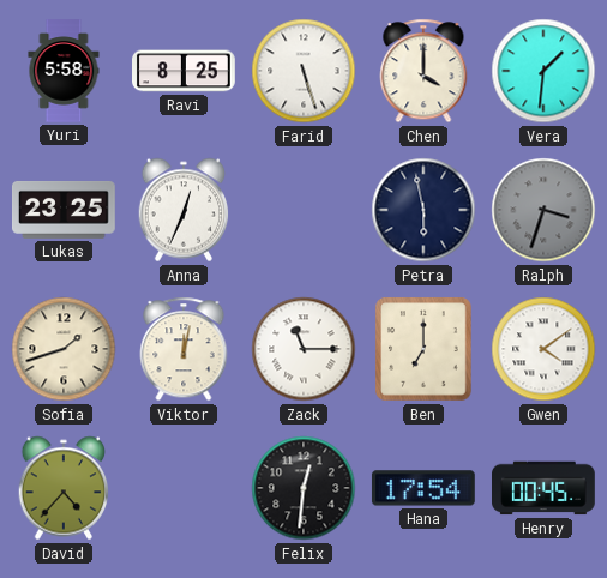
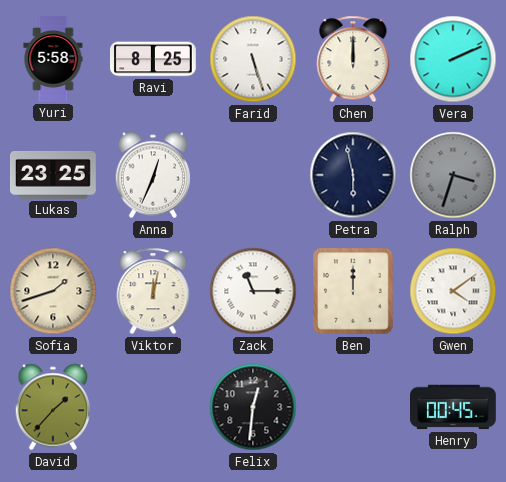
Chen: 4:00 -> 12:00 (353, 59)
Vera: 1:31 -> 2:11 (453, 59)
Ben: 7:00 -> 12:00 (353, 291)
David: 4:37 -> 1:37 (53, 407)
Hana: 17:54 -> none (423, 488)
